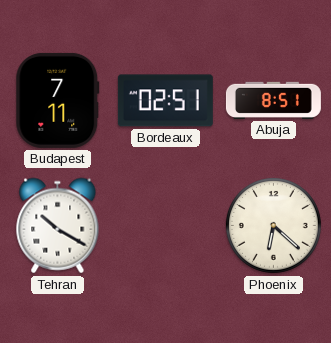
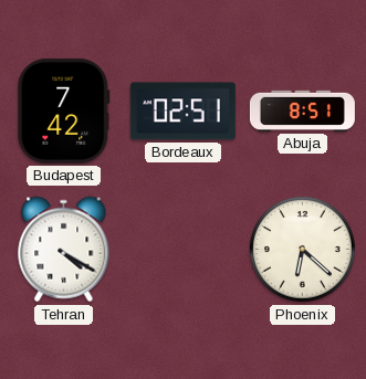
Budapest: 7:11 -> 7:42 (64, 110)
Tehran: 10:20 -> 4:20 (64, 250)
